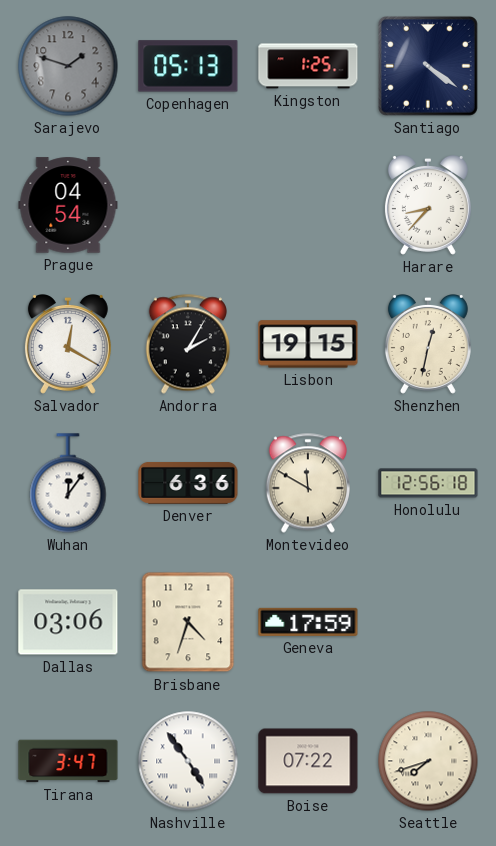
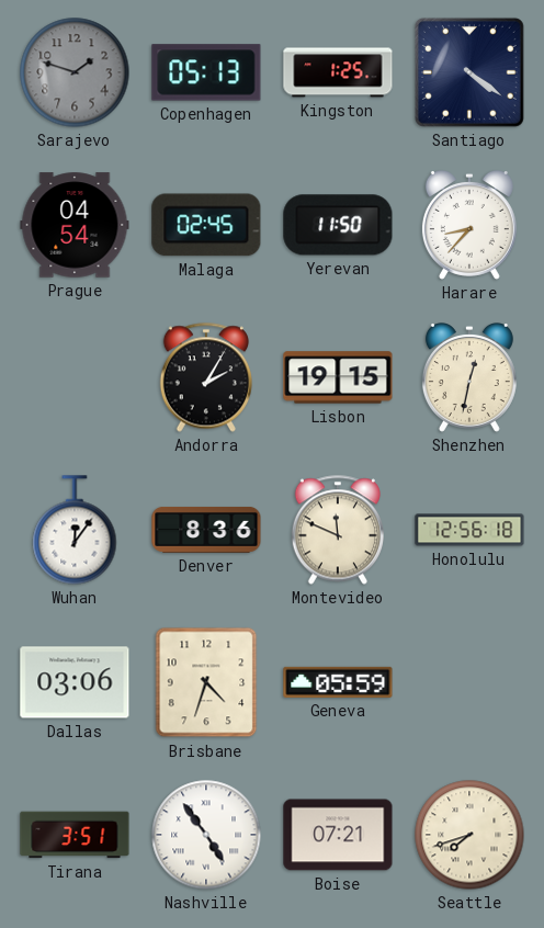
Malaga: none -> 02:45 (206, 225)
Yerevan: none -> 11:50 (338, 225)
Salvador: 12:20 -> none (68, 345)
Denver: 6:36 -> 8:36 (206, 530)
Montevideo: 11:50 -> 11:49 (338, 530)
Geneva: 17:59 -> 05:59 (338, 682)
Tirana: 3:47 -> 3:51 (75, 835)
Boise: 07:22 -> 07:21 (338, 835)
